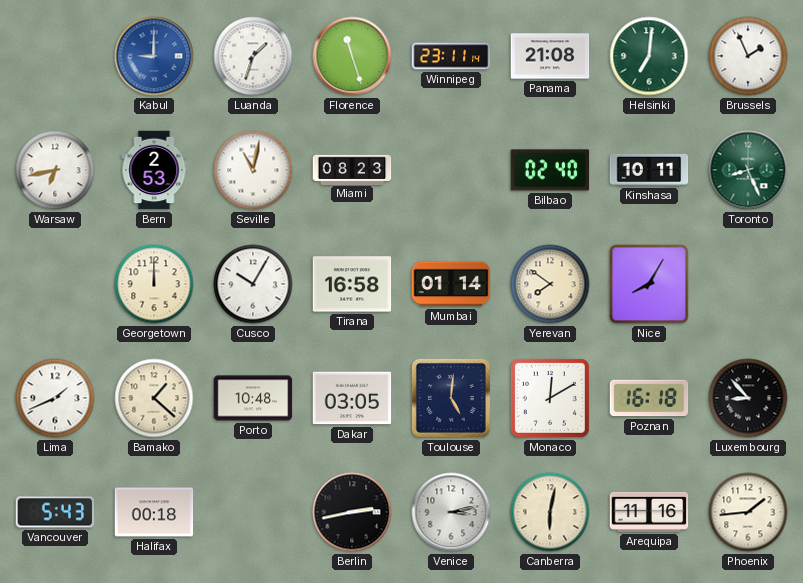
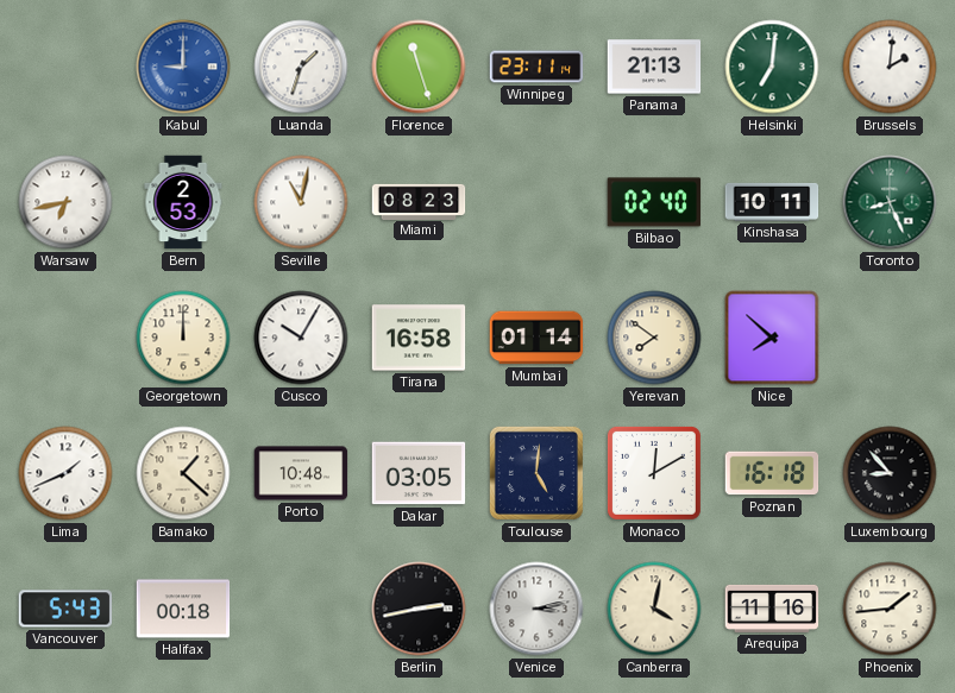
Panama: 21:08 -> 21:13 (654, 67)
Brussels: 1:56 -> 2:01 (890, 67)
Nice: 8:05 -> 7:52 (772, 338)
Canberra: 6:02 -> 4:02 (654, 609)
